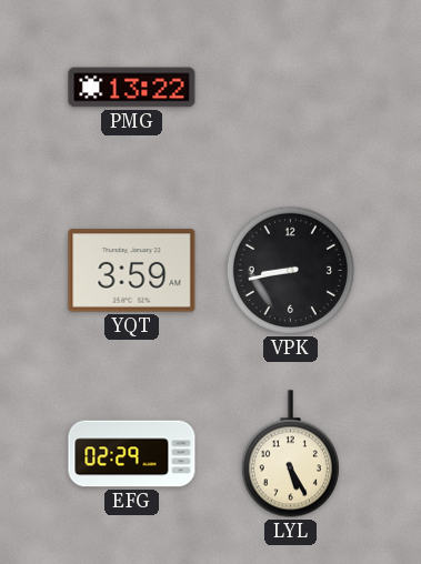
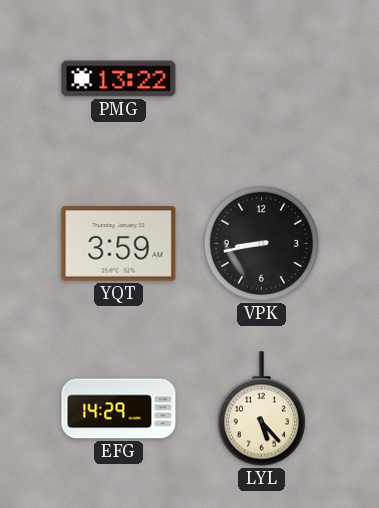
EFG: 02:29 -> 14:29 (119, 409)
LYL: 5:25 -> 5:23 (261, 409)
